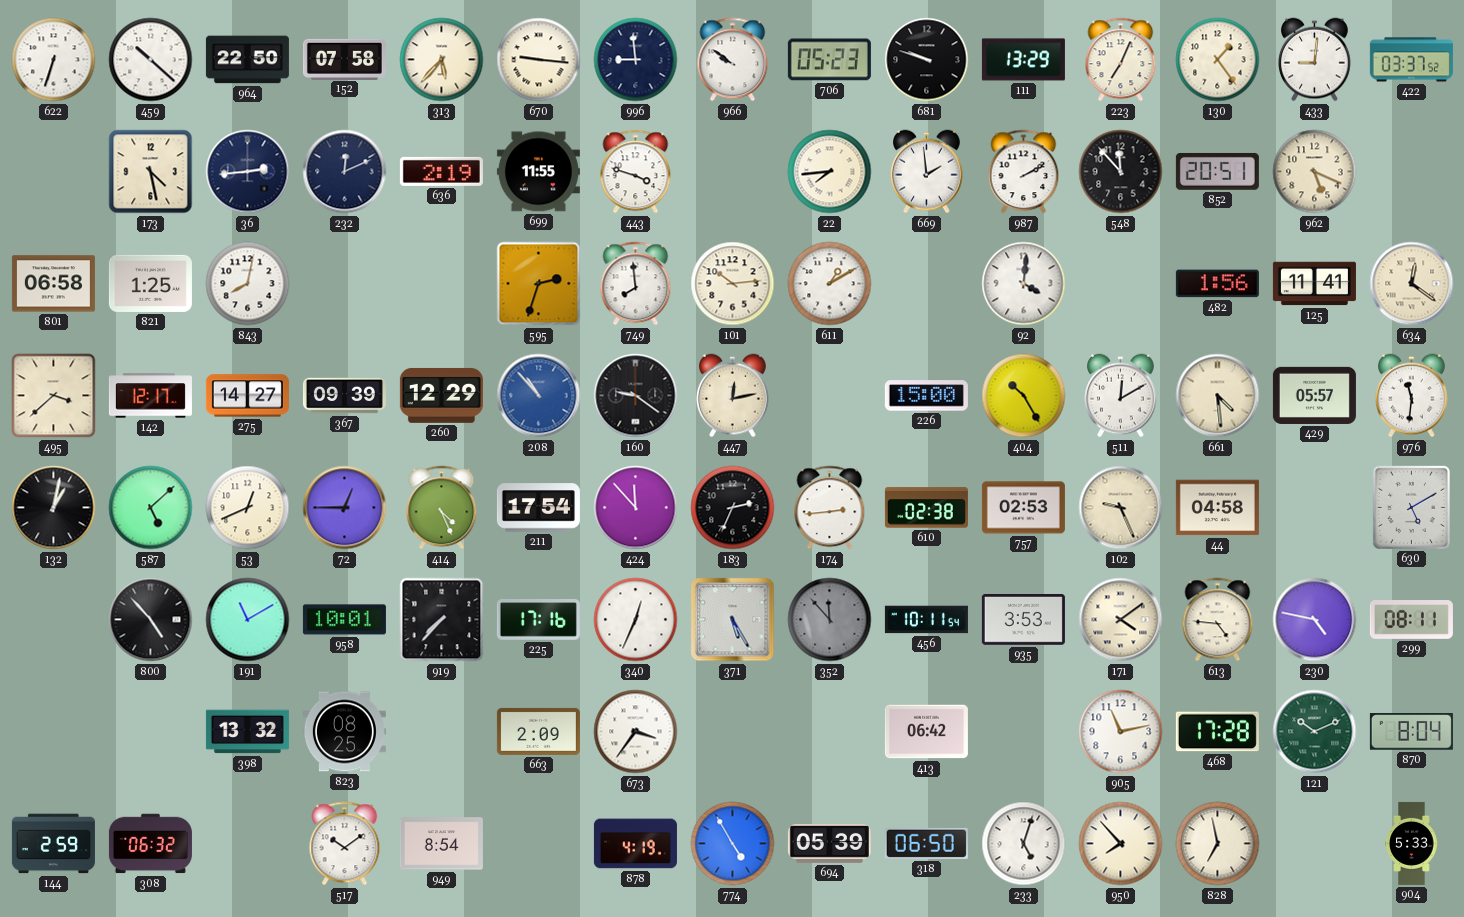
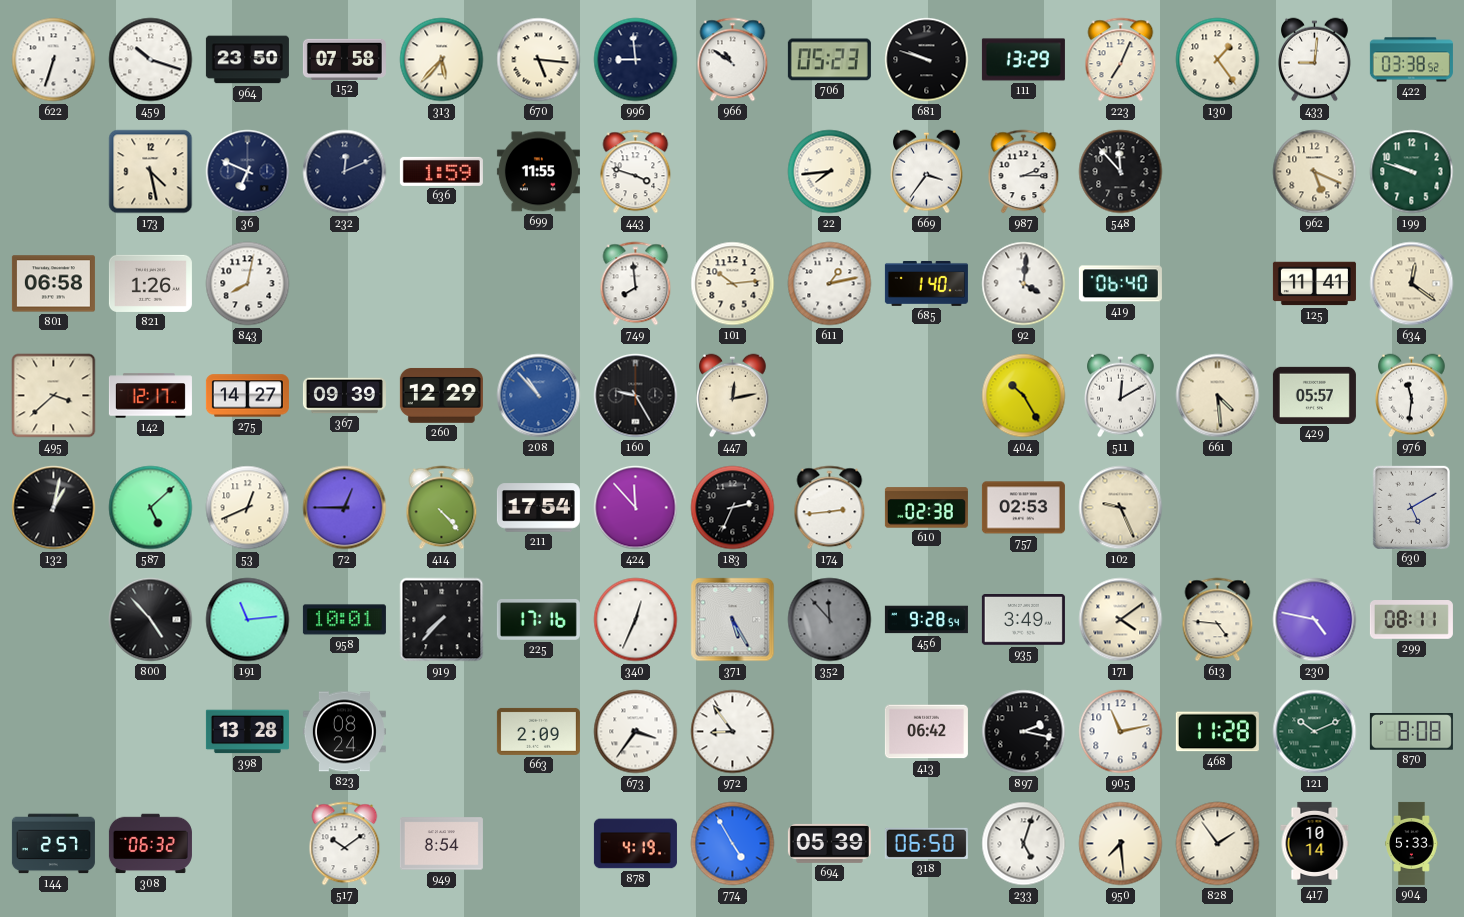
459: 10:22 -> 10:18 (151, 60)
964: 22:50 -> 23:50 (247, 60)
670: 9:16 -> 5:16 (539, 60)
966: 9:51 -> 10:51 (733, 60)
422: 03:37 -> 03:38 (1411, 60)
36: 2:44 -> 6:49 (248, 172)
636: 2:19 -> 1:59 (441, 171)
669: 1:59 -> 3:36 (927, 172)
987: 2:10 -> 2:15 (1024, 172)
852: 20:51 -> none (1217, 171)
199: none -> 9:48 (1412, 172)
821: 1:25 -> 1:26 (150, 283)
595: 2:33 -> none (539, 284)
611: 1:10 -> 1:13 (830, 284)
685: none -> 1:40 (926, 283)
419: none -> 06:40 (1120, 284)
482: 1:56 -> none (1217, 284)
160: 9:21 -> 9:25 (636, 396)
226: 15:00 -> none (926, 396)
414: 4:26 -> 4:23 (442, 508)
44: 04:58 -> none (1217, 508)
191: 11:10 -> 11:14 (248, 620)
456: 10:11 -> 9:28 (926, 620)
935: 3:53 -> 3:49 (1023, 620)
398: 13:32 -> 13:28 (247, 732)
823: 08:25 -> 08:24 (344, 732)
972: none -> 8:54 (733, 732)
897: none -> 2:17 (1024, 732)
468: 17:28 -> 11:28 (1217, 732)
870: 8:04 -> 8:08 (1411, 732)
144: 2:59 -> 2:57 (53, 844)
950: 7:53 -> 7:29 (1121, 844)
828: 6:58 -> 1:54 (1218, 844)
417: none -> 10:14 (1315, 843)
